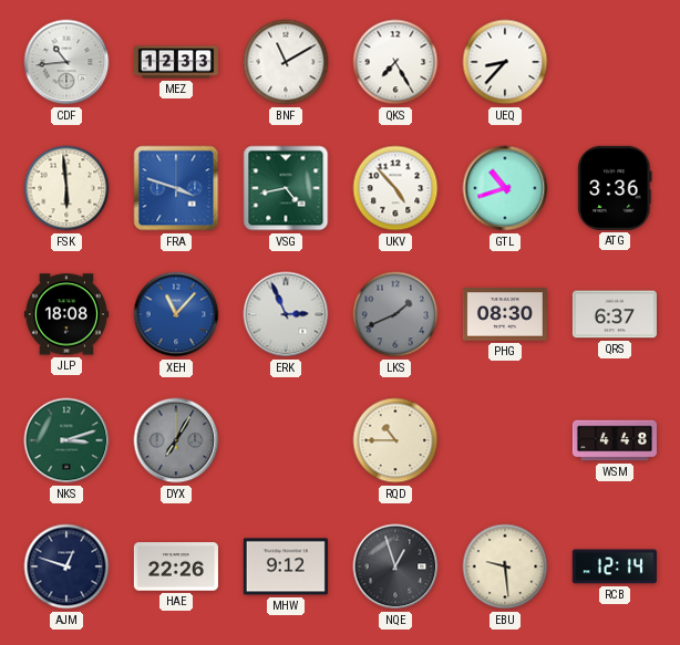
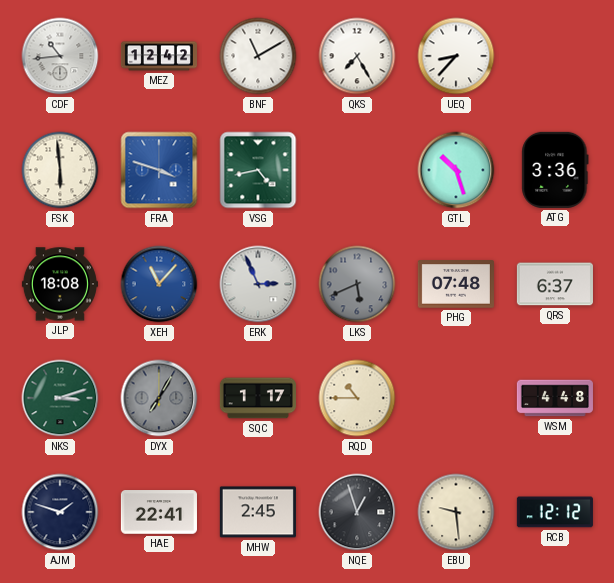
MEZ: 12:33 -> 12:42 (158, 56)
UKV: 4:53 -> none (395, 188)
GTL: 10:42 -> 10:27 (456, 170)
LKS: 1:41 -> 5:41 (357, 284)
PHG: 08:30 -> 07:48 (456, 284)
SQC: none -> 1:17 (258, 398)
AJM: 12:48 -> 1:48 (60, 512)
HAE: 22:26 -> 22:41 (159, 512)
MHW: 9:12 -> 2:45 (258, 512)
RCB: 12:14 -> 12:12 (555, 512)
